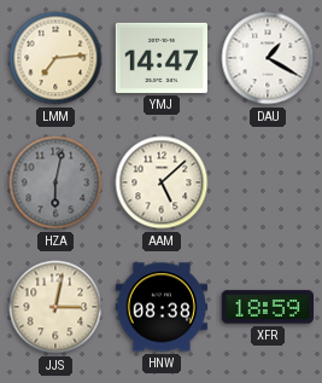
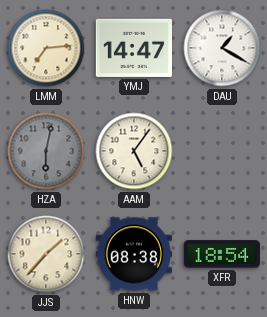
AAM: 5:08 -> 5:06 (134, 151)
JJS: 3:02 -> 1:37 (46, 254)
XFR: 18:59 -> 18:54 (221, 254)
